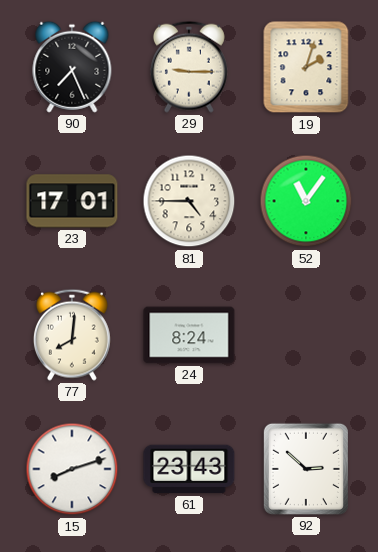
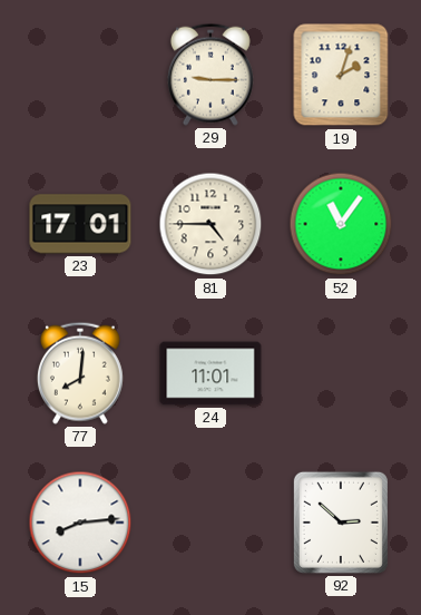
90: 7:26 -> none (72, 67)
24: 8:24 -> 11:01 (210, 373)
15: 8:12 -> 8:14 (80, 523)
61: 23:43 -> none (189, 469)
